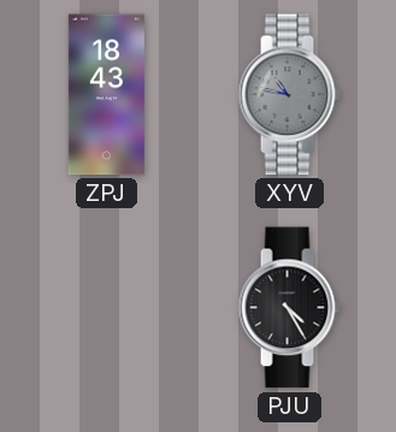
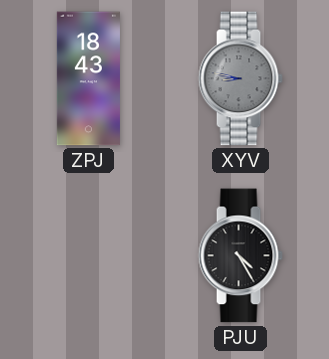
XYV: 10:47 -> 8:47 (240, 79)
